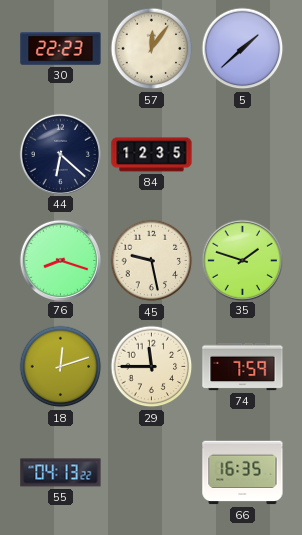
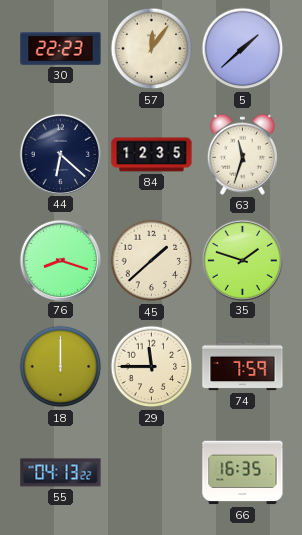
63: none -> 11:33 (242, 154)
45: 9:28 -> 1:38 (152, 261)
18: 12:12 -> 12:00 (61, 367)
